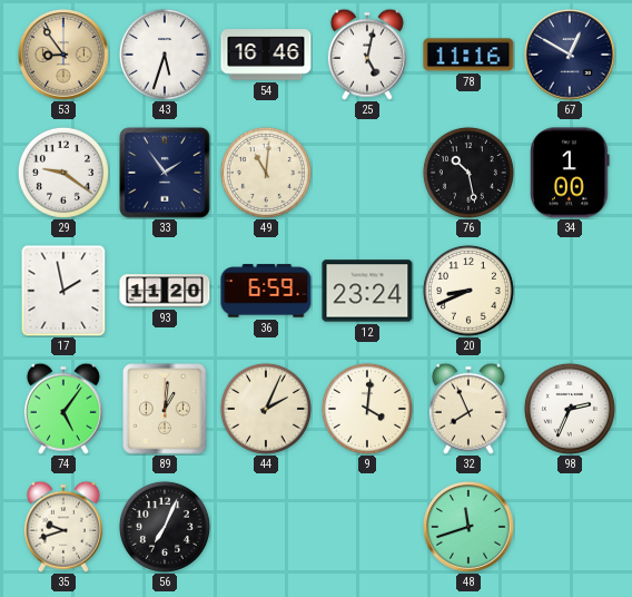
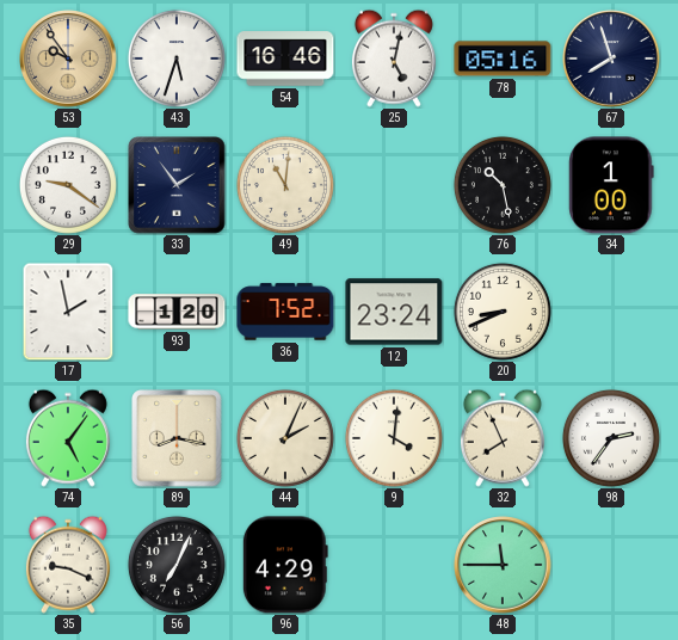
53: 8:54 -> 9:54 (68, 59)
78: 11:16 -> 05:16 (503, 59)
67: 12:50 -> 7:57 (611, 59)
93: 11:20 -> 1:20 (177, 312)
36: 6:59 -> 7:52 (285, 312)
89: 1:01 -> 8:17 (177, 438)
98: 2:34 -> 2:36 (611, 438)
35: 9:42 -> 9:19 (68, 565)
96: none -> 4:29 (285, 565)
48: 11:42 -> 11:45 (503, 565)
